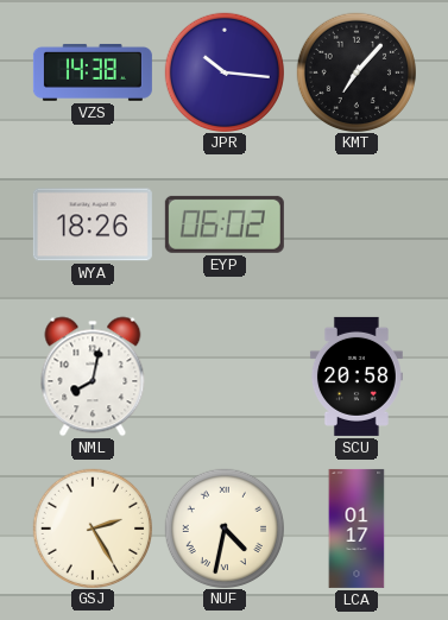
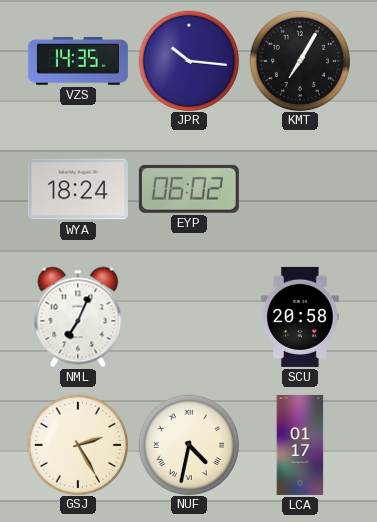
VZS: 14:38 -> 14:35 (78, 61)
KMT: 7:07 -> 7:05 (299, 60)
WYA: 18:26 -> 18:24 (78, 189)
NML: 8:02 -> 7:04 (78, 317)
